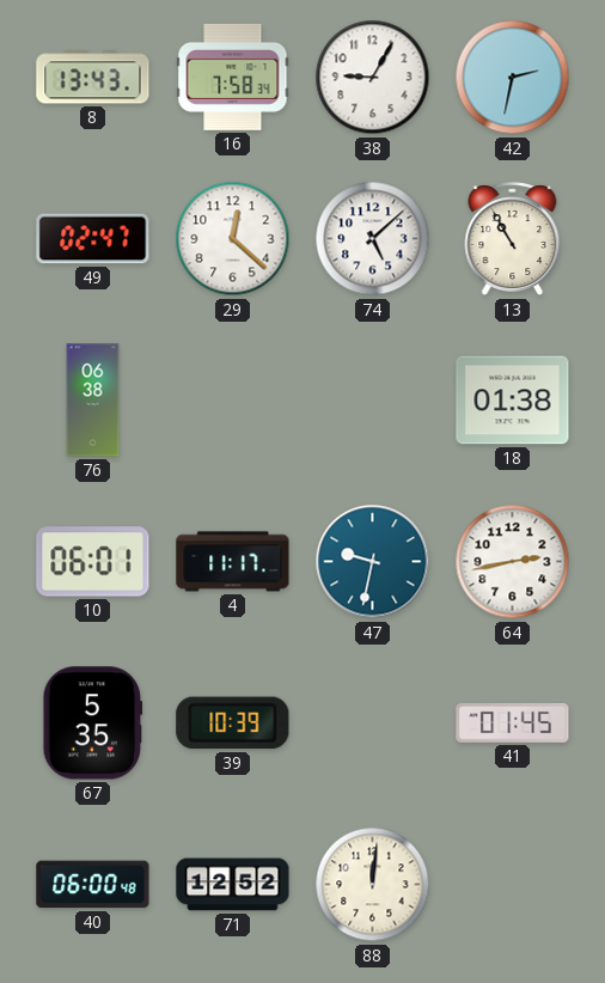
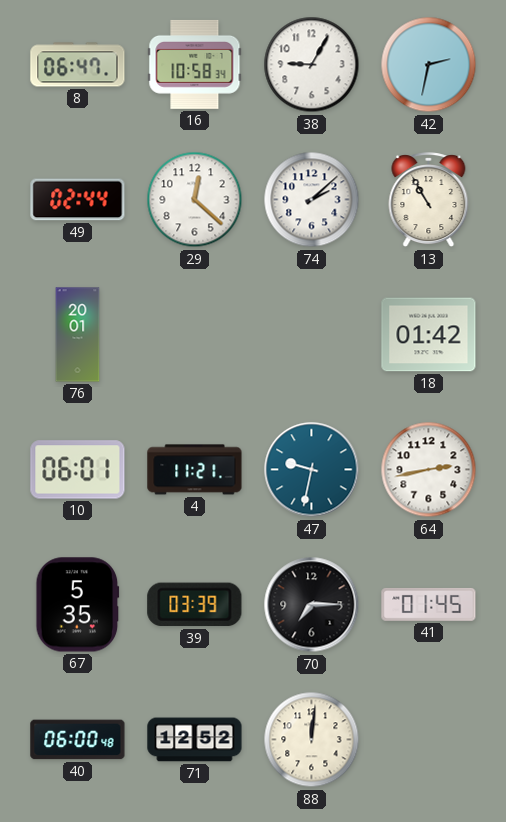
8: 13:43 -> 06:47 (78, 65)
16: 7:58 -> 10:58 (195, 64)
49: 02:47 -> 02:44 (78, 200)
74: 5:08 -> 2:08 (312, 200)
76: 06:38 -> 20:01 (78, 335)
18: 01:38 -> 01:42 (429, 335)
4: 11:17 -> 11:21 (195, 470)
39: 10:39 -> 03:39 (195, 605)
70: none -> 7:15 (312, 605)
